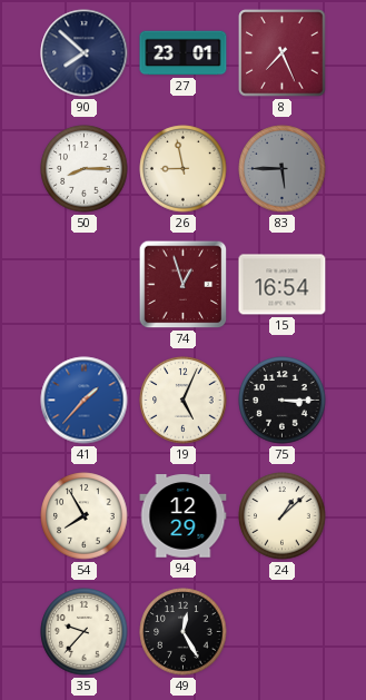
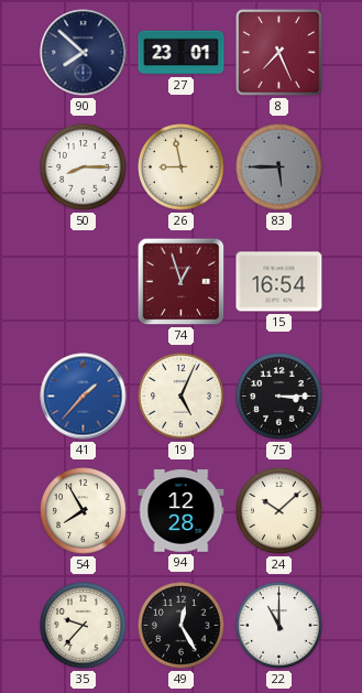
94: 12:29 -> 12:28 (182, 511)
24: 1:08 -> 10:08 (279, 511)
22: none -> 11:00 (279, 626)
